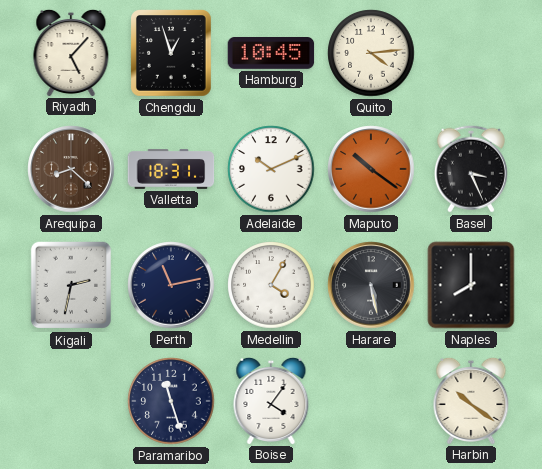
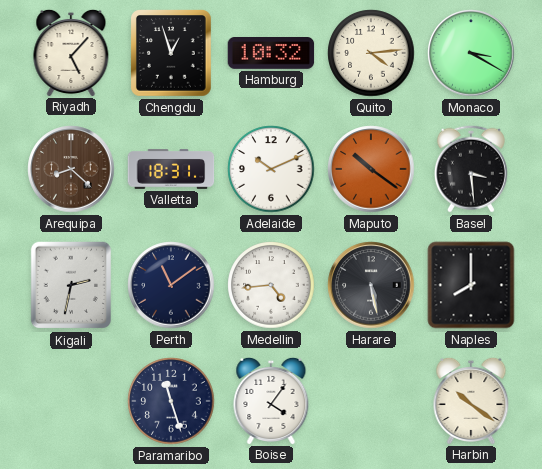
Hamburg: 10:45 -> 10:32 (271, 54)
Monaco: none -> 3:20 (471, 53)
Basel: 3:26 -> 3:29 (471, 169)
Perth: 11:13 -> 11:09 (171, 285)
Medellin: 4:05 -> 4:44 (271, 285)
